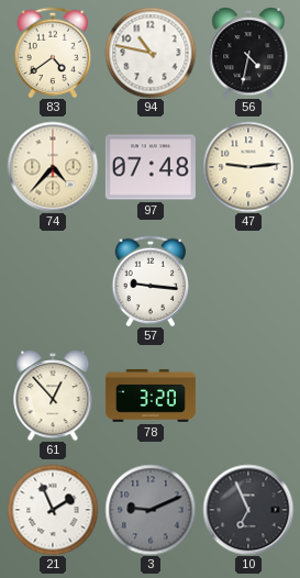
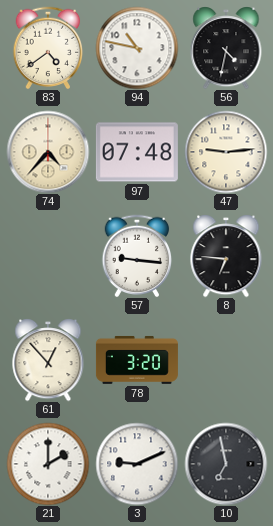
8: none -> 6:46 (226, 256)
21: 1:56 -> 2:00 (48, 464)
3 dial: grey -> white (137, 464)
10: 6:56 -> 6:58 (226, 464)
